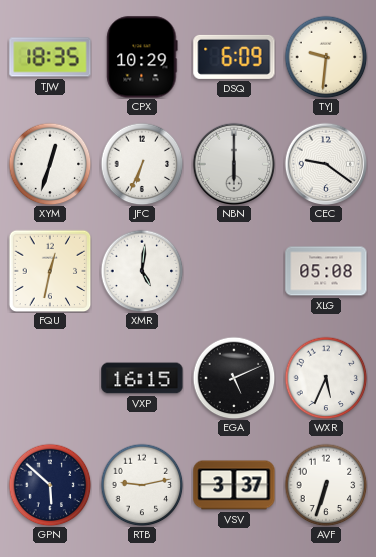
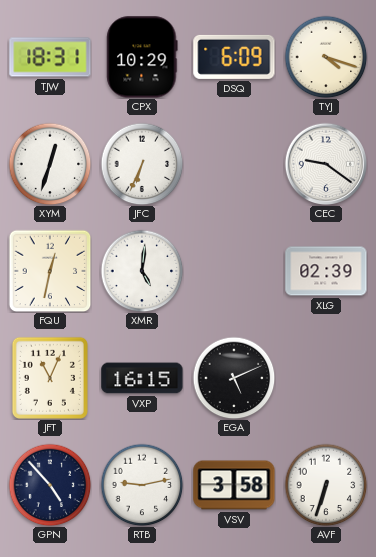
TJW: 18:35 -> 18:31 (50, 57)
TYJ: 9:31 -> 4:18 (326, 57)
NBN: 6:00 -> none (233, 163)
XLG: 05:08 -> 02:39 (326, 271)
JFT: none -> 11:04 (50, 378)
WXR: 5:34 -> none (326, 378)
GPN: 5:52 -> 4:53 (50, 485)
VSV: 3:37 -> 3:58 (234, 485)
